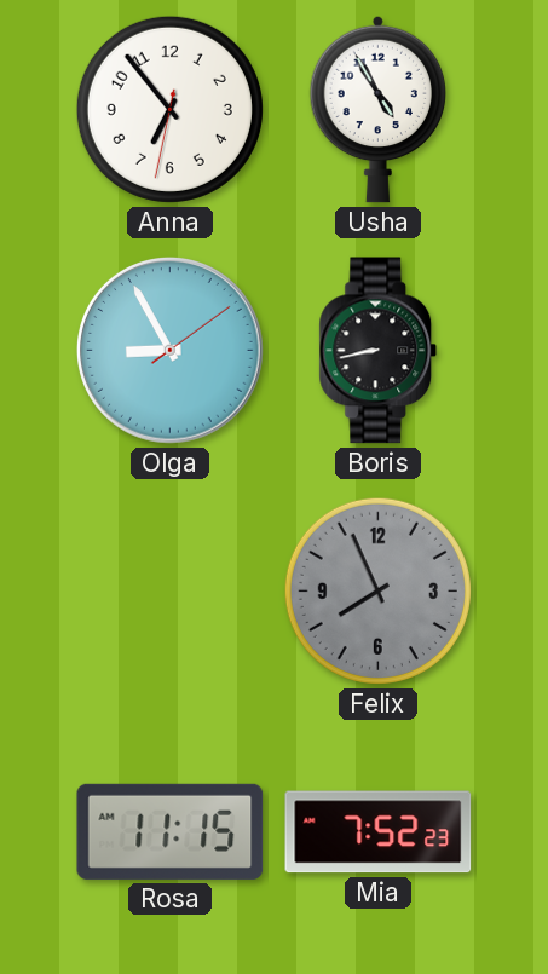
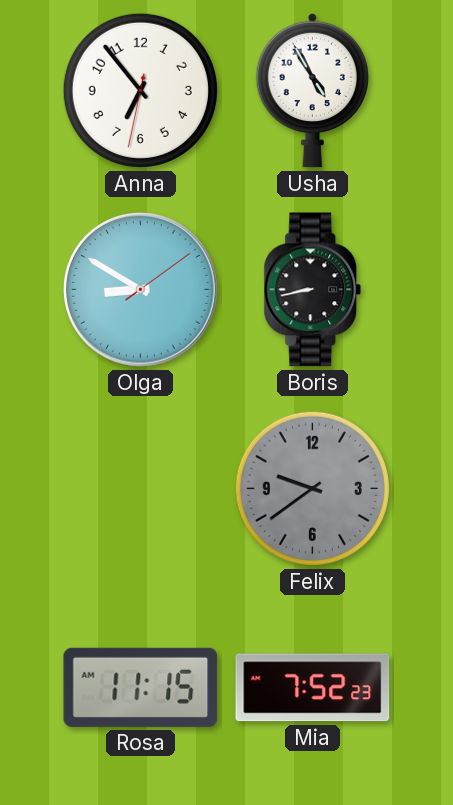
Olga: 8:55 -> 8:50 (141, 290)
Felix: 7:56 -> 9:39 (312, 488)
